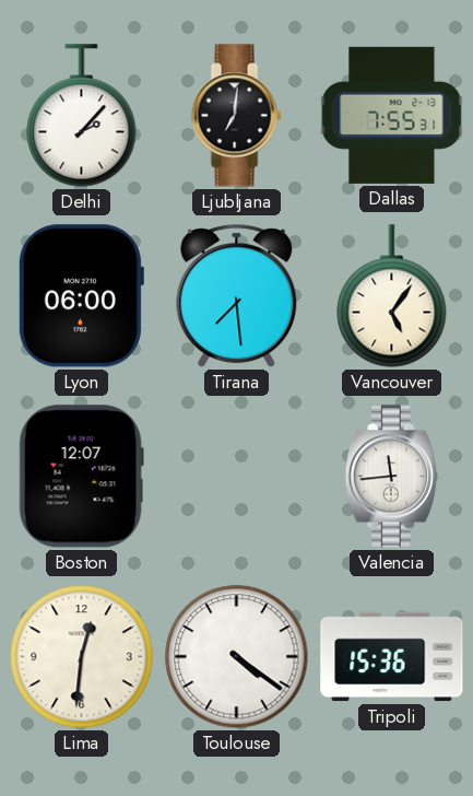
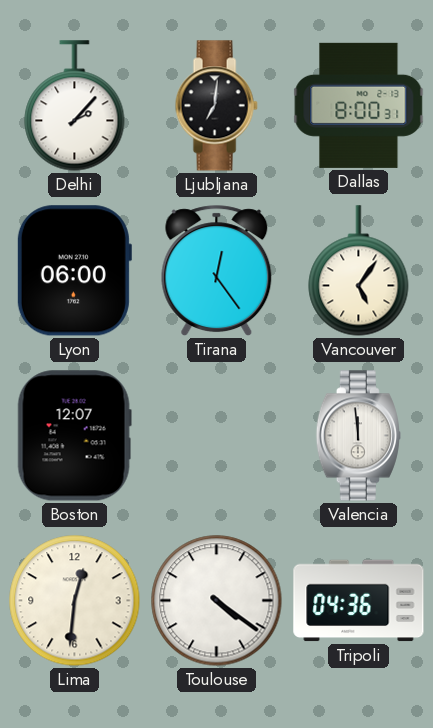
Dallas: 7:55 -> 8:00 (359, 105)
Tirana: 7:29 -> 12:24 (217, 271)
Valencia: 11:44 -> 11:59 (358, 436)
Tripoli: 15:36 -> 04:36 (359, 601)
